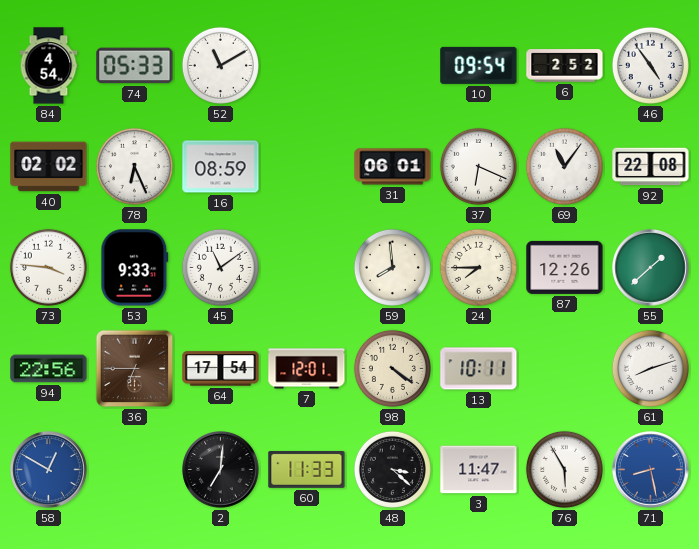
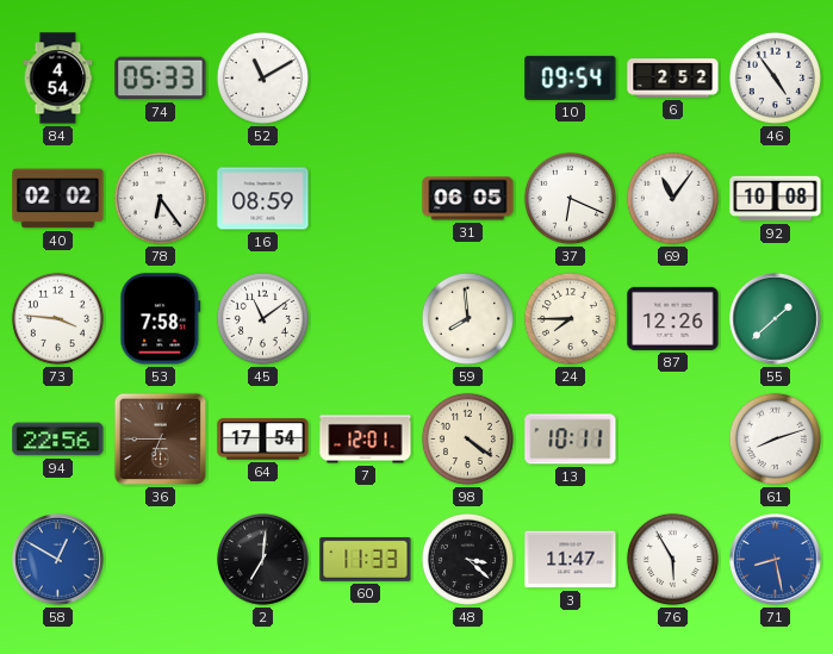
78: 6:26 -> 6:24 (160, 198)
31: 06:01 -> 06:05 (468, 199)
92: 22:08 -> 10:08 (776, 199)
53: 9:33 -> 7:58 (161, 319)
